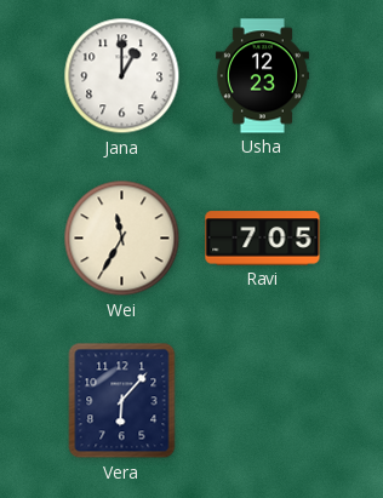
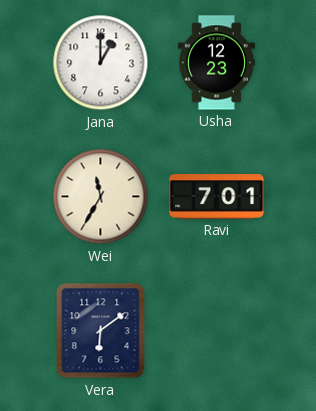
Ravi: 7:05 -> 7:01 (217, 197)
Vera: 6:07 -> 6:09 (101, 331)
